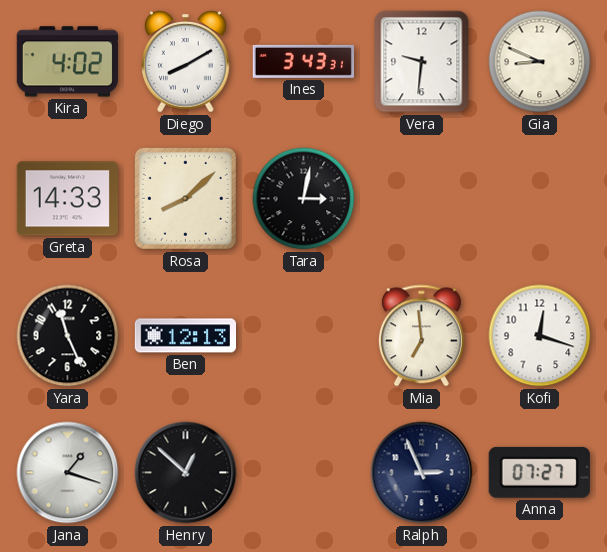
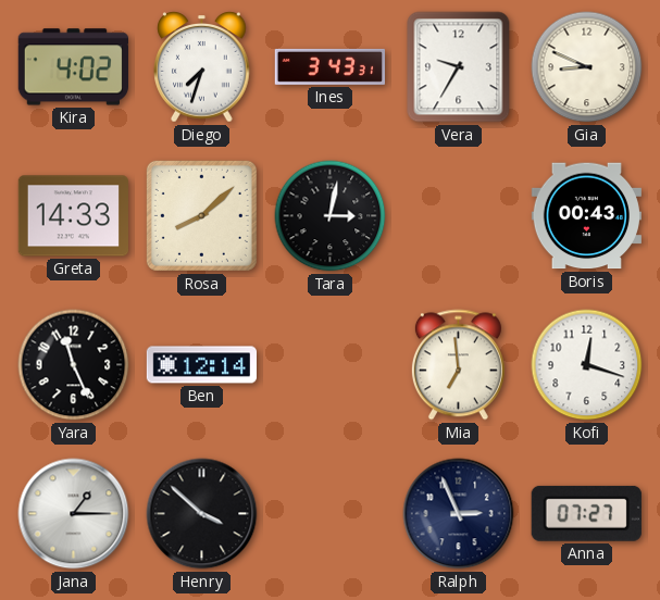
Diego: 8:10 -> 7:33 (202, 67)
Vera: 9:31 -> 9:35 (459, 67)
Boris: none -> 00:43 (586, 216)
Ben: 12:13 -> 12:14 (201, 365)
Jana: 1:18 -> 1:15 (74, 514)
Henry: 12:52 -> 3:52 (202, 514)
